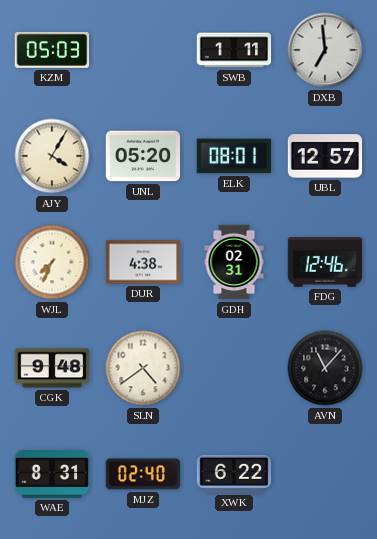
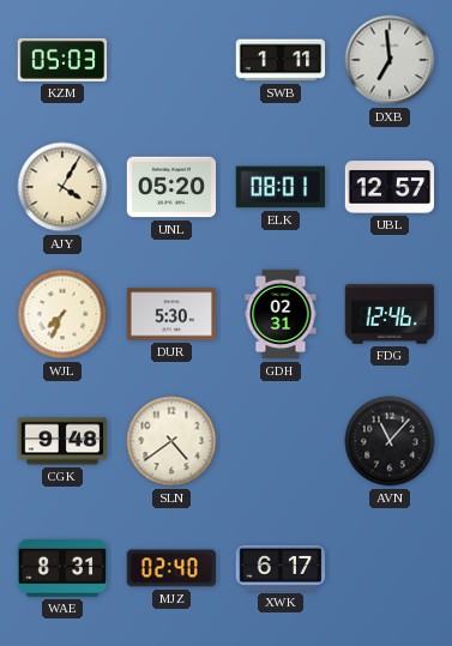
DUR: 4:38 -> 5:30 (171, 314)
XWK: 6:22 -> 6:17 (281, 568)
